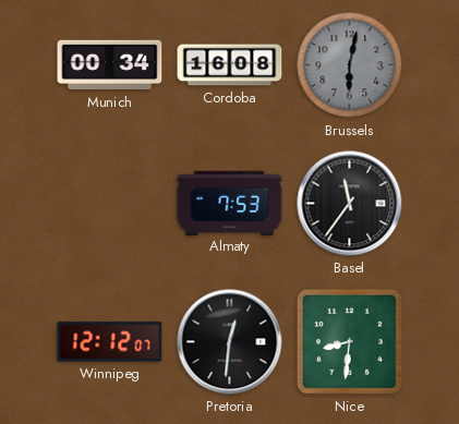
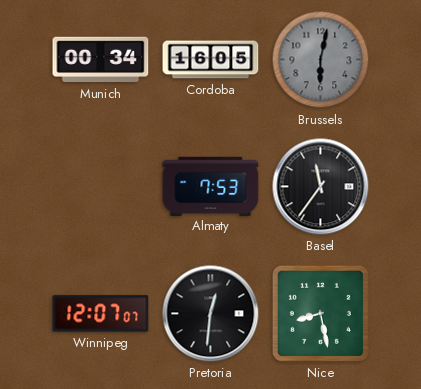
Cordoba: 16:08 -> 16:05 (211, 60)
Winnipeg: 12:12 -> 12:07 (101, 314)
Nice: 8:31 -> 8:28 (320, 313)
